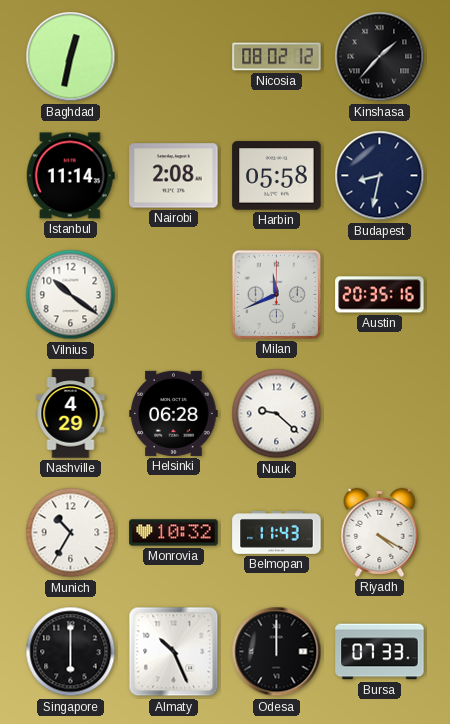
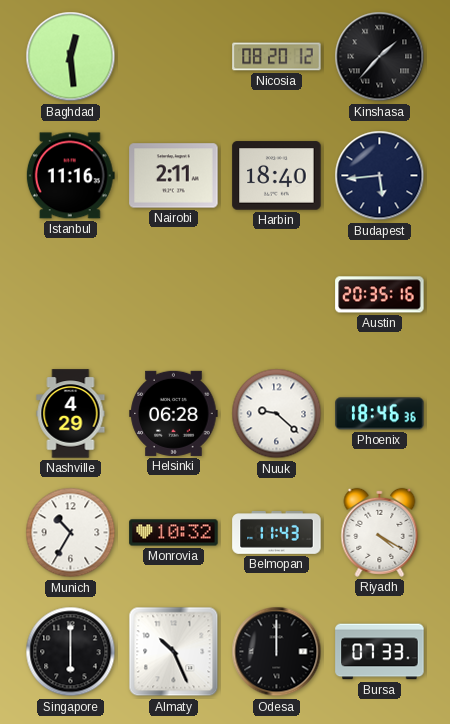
Baghdad: 12:32 -> 12:29 (71, 57)
Nicosia: 08:02 -> 08:20 (277, 57)
Istanbul: 11:14 -> 11:16 (70, 176)
Nairobi: 2:08 -> 2:11 (174, 176)
Harbin: 05:58 -> 18:40 (277, 176)
Budapest: 8:32 -> 5:44 (380, 176)
Vilnius: 10:21 -> none (71, 295)
Milan: 11:41 -> none (276, 294)
Phoenix: none -> 18:46 (380, 414)
